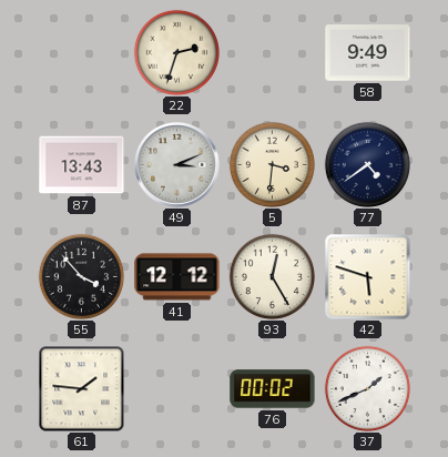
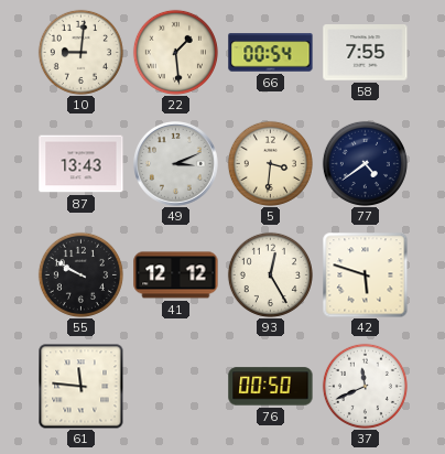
10: none -> 9:01 (80, 52)
22: 2:33 -> 1:29 (175, 52)
66: none -> 00:54 (271, 53)
58: 9:49 -> 7:55 (366, 53)
55: 3:53 -> 9:50 (80, 274)
61: 1:46 -> 11:46 (80, 387)
76: 00:02 -> 00:50 (271, 387)
37: 1:41 -> 11:41 (365, 386)
